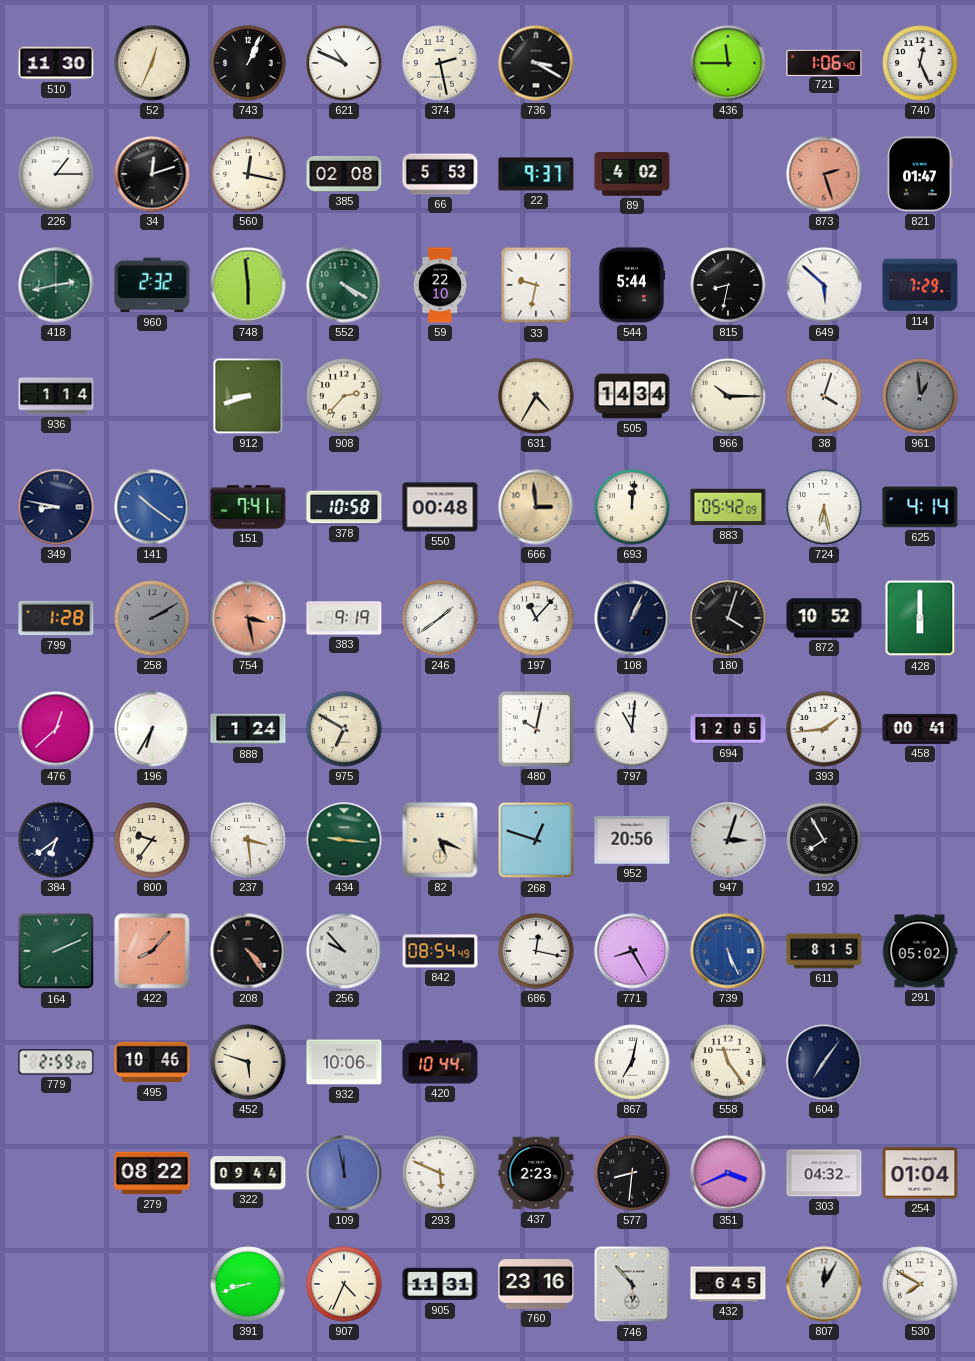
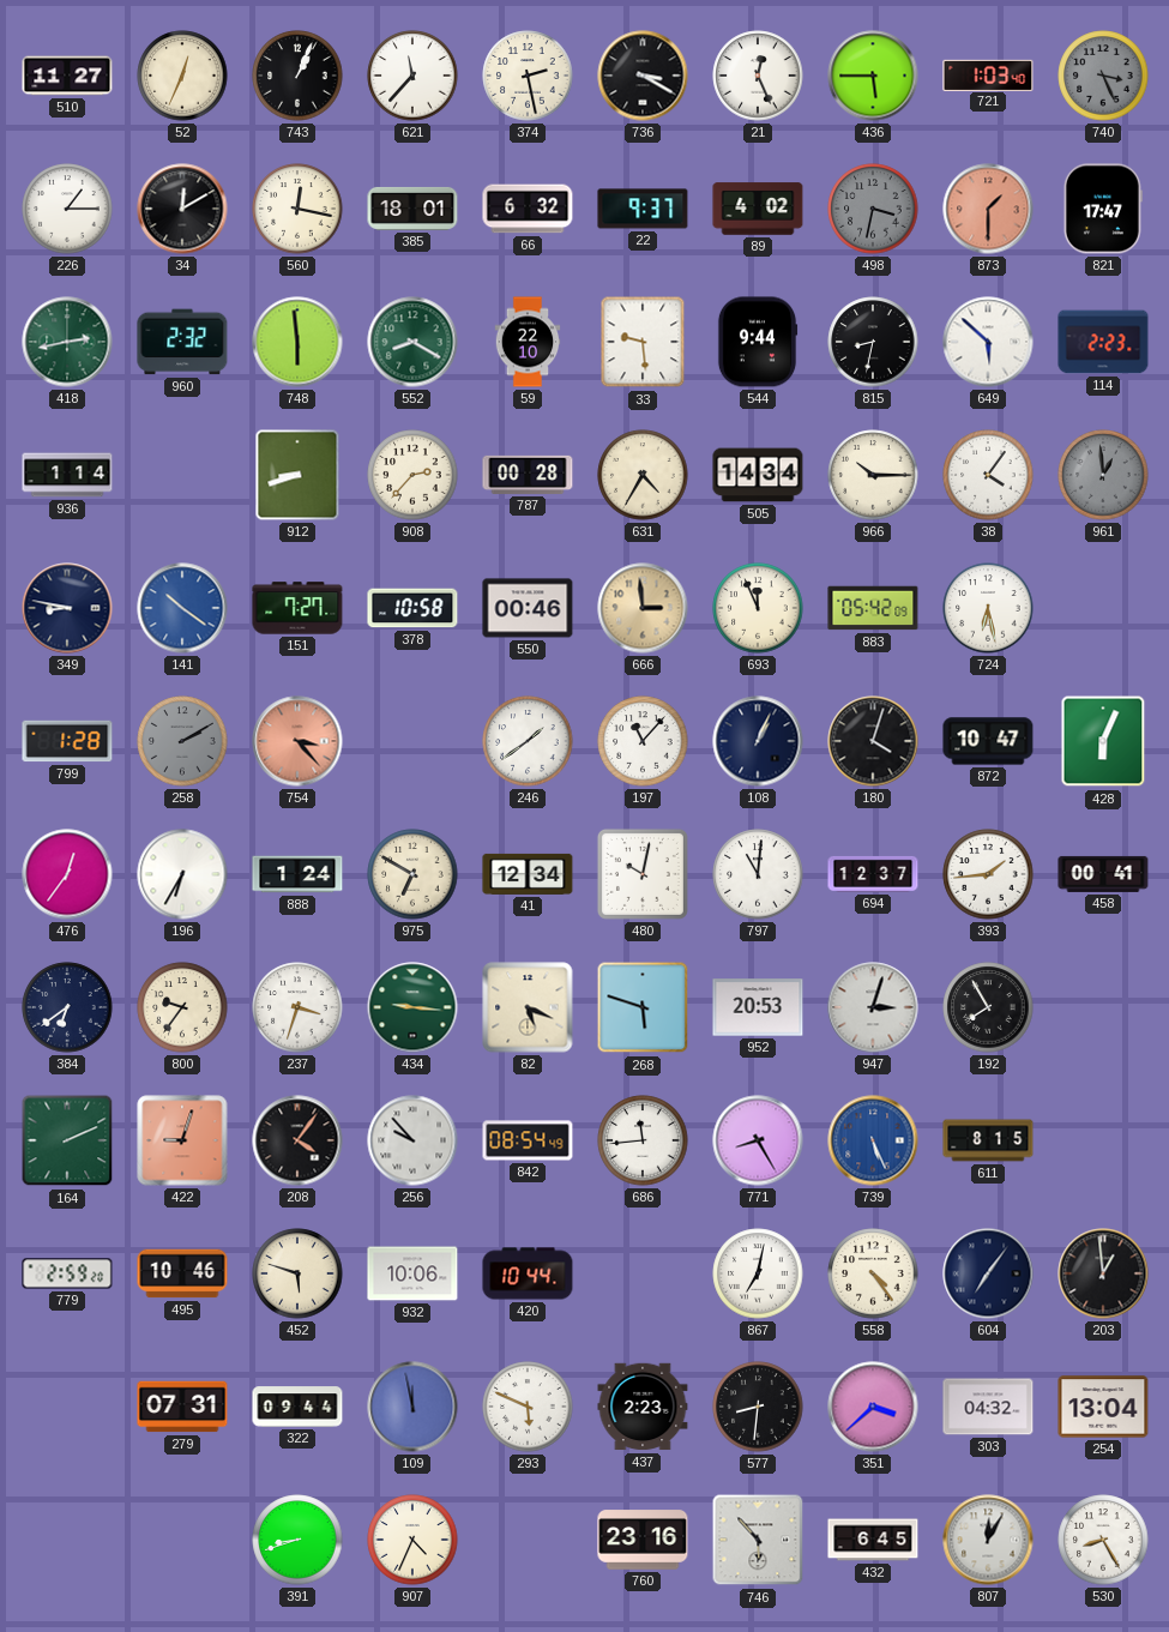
510: 11:30 -> 11:27 (67, 76)
621: 10:49 -> 11:37 (412, 76)
21: none -> 12:26 (758, 76)
436: 11:45 -> 5:45 (873, 76)
721: 1:06 -> 1:03 (988, 74)
740: 12:26 -> 3:26 (1103, 76)
740 dial: white -> grey (1103, 76)
34: 12:12 -> 12:10 (182, 209)
385: 02:08 -> 18:01 (412, 209)
66: 5:53 -> 6:32 (528, 209)
498: none -> 3:32 (873, 209)
873: 2:27 -> 1:30 (988, 209)
821: 01:47 -> 17:47 (1103, 209)
552: 4:20 -> 8:20 (412, 342)
33: 9:32 -> 9:29 (643, 342)
544: 5:44 -> 9:44 (758, 342)
114: 7:29 -> 2:23 (1103, 342)
787: none -> 00:28 (528, 475)
38: 4:03 -> 4:06 (988, 475)
151: 7:41 -> 7:27 (297, 608)
550: 00:48 -> 00:46 (528, 608)
693: 12:01 -> 11:56 (758, 608)
625: 4:14 -> none (920, 507)
754: 3:28 -> 3:23 (297, 741)
383: 9:19 -> none (344, 618)
872: 10:52 -> 10:47 (988, 741)
428: 6:00 -> 6:04 (1103, 741)
476: 12:38 -> 12:36 (67, 874)
41: none -> 12:34 (528, 874)
694: 12:05 -> 12:37 (873, 874)
237: 3:29 -> 3:33 (297, 1007)
268: 12:48 -> 5:48 (643, 1007)
952: 20:56 -> 20:53 (758, 1007)
422: 8:07 -> 9:03 (182, 1140)
208: 4:24 -> 4:06 (297, 1140)
686: 12:17 -> 11:44 (643, 1140)
291: 05:02 -> none (920, 951)
558: 11:24 -> 4:24 (873, 1273)
203: none -> 12:59 (1103, 1273)
279: 08:22 -> 07:31 (182, 1407)
351: 3:41 -> 3:38 (873, 1407)
254: 01:04 -> 13:04 (1103, 1407)
905: 11:31 -> none (440, 1284)
530: 7:50 -> 8:25 (1103, 1540)
